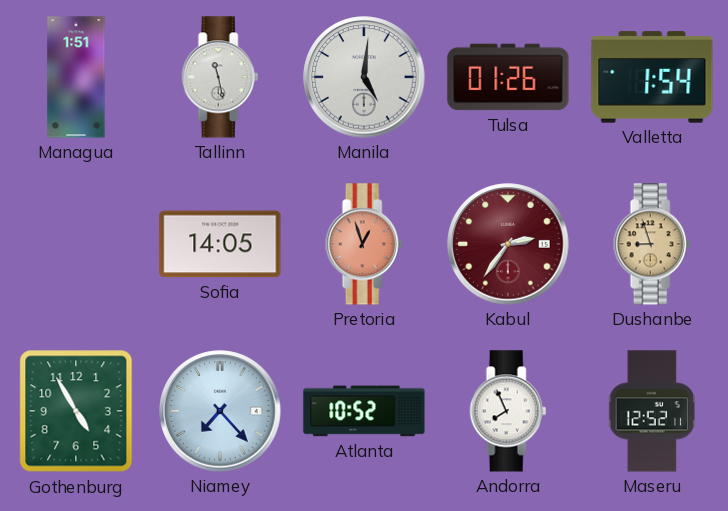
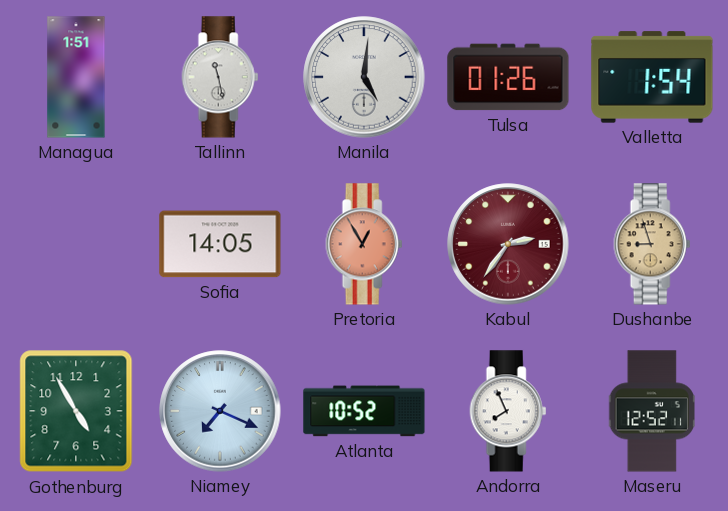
Pretoria: 12:57 -> 12:55 (364, 244)
Niamey: 7:23 -> 7:19 (220, 411)
